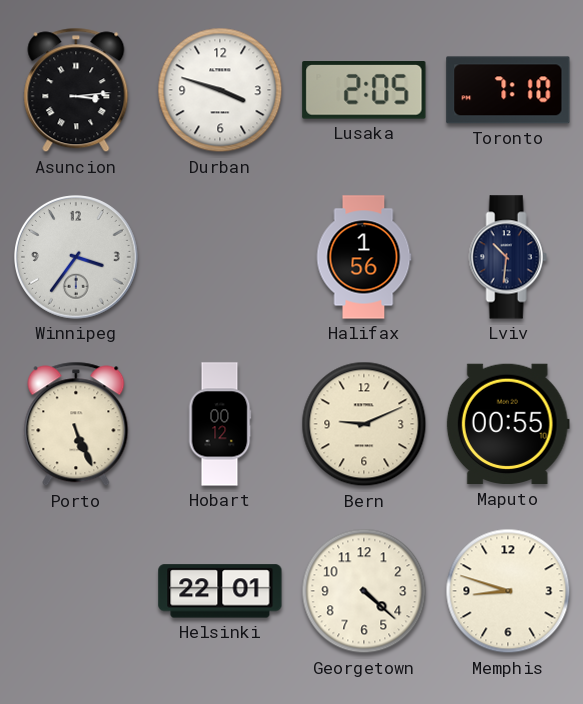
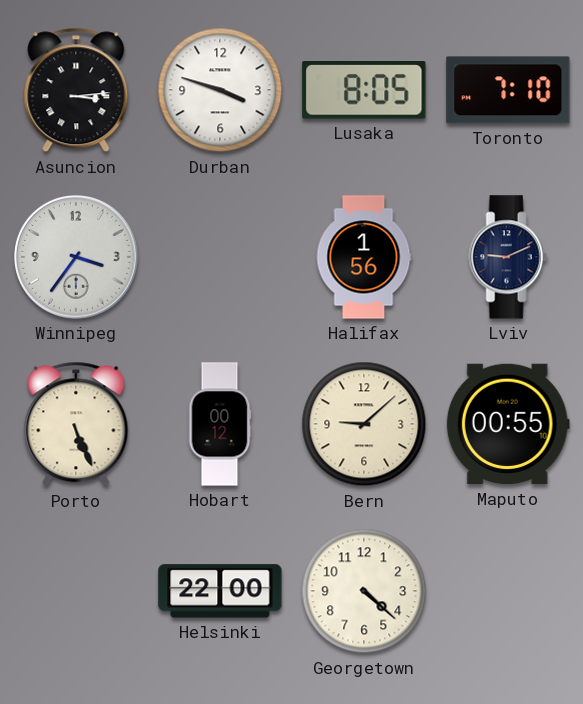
Lusaka: 2:05 -> 8:05 (364, 91)
Lviv: 10:31 -> 9:11 (508, 257)
Bern: 9:11 -> 9:08 (364, 424)
Helsinki: 22:01 -> 22:00 (220, 591)
Memphis: 8:48 -> none (508, 591)
